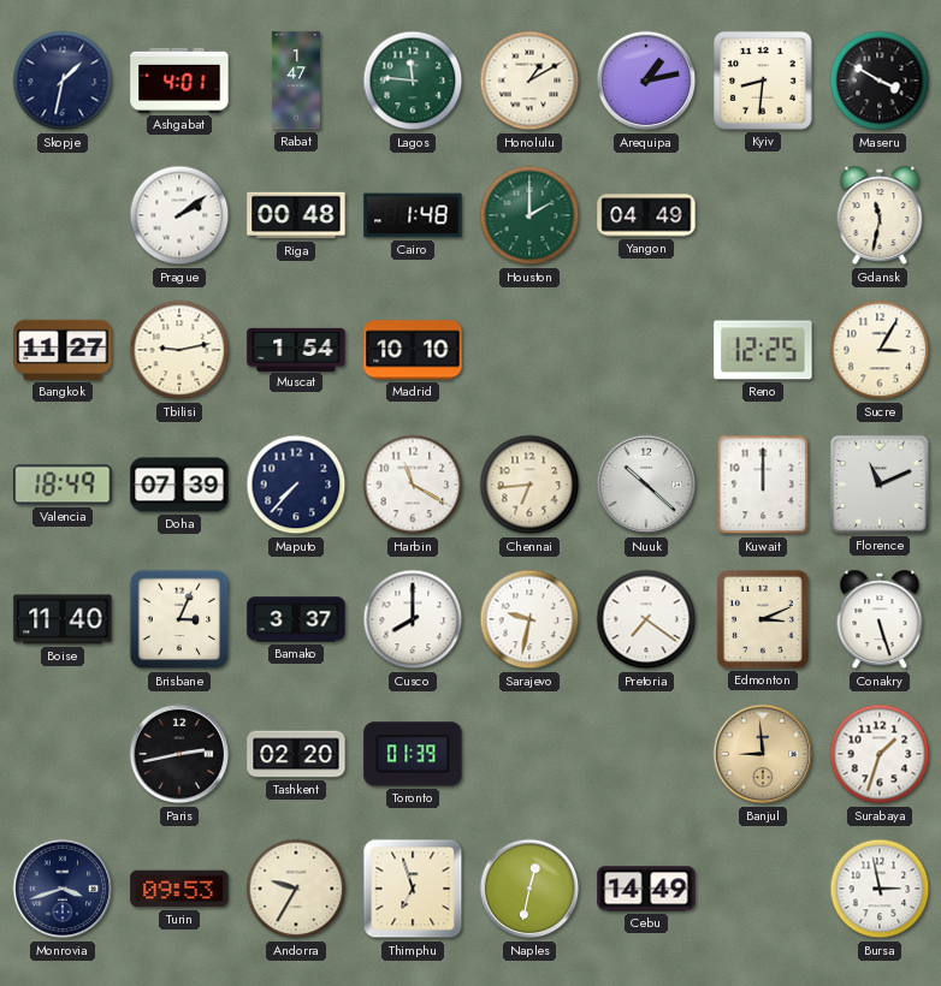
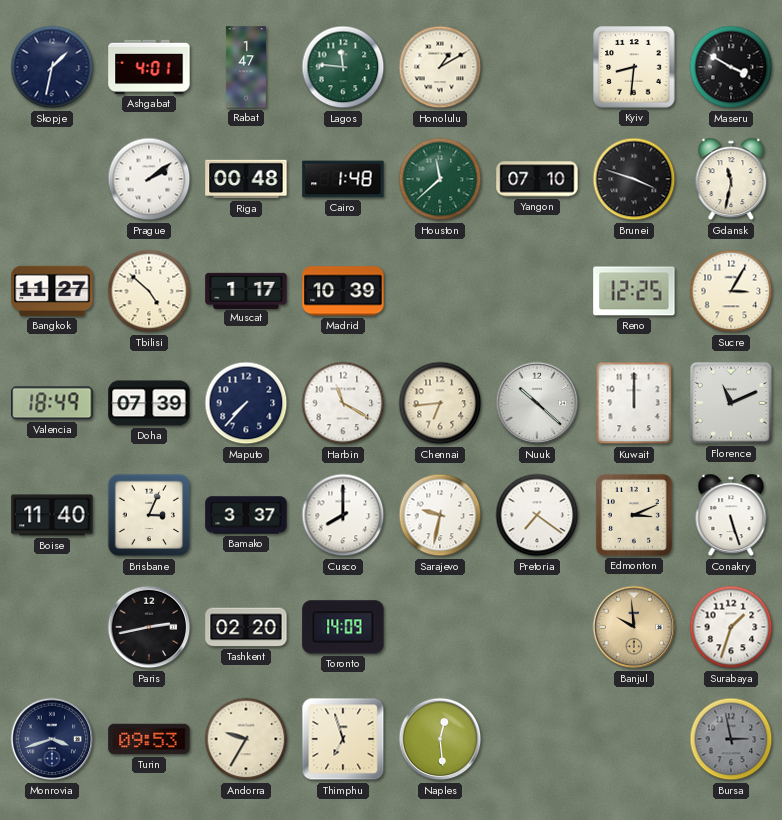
Arequipa: 1:13 -> none (646, 81)
Houston: 2:00 -> 11:38 (440, 179)
Yangon: 04:49 -> 07:10 (537, 179)
Brunei: none -> 3:48 (634, 179)
Tbilisi: 9:13 -> 4:52 (149, 291)
Muscat: 1:54 -> 1:17 (246, 290)
Madrid: 10:10 -> 10:39 (343, 291)
Toronto: 01:39 -> 14:09 (343, 627)
Banjul: 8:59 -> 9:59 (634, 627)
Naples: 12:32 -> 12:29 (440, 739)
Cebu: 14:49 -> none (646, 889)
Bursa dial: white -> grey (731, 739)
